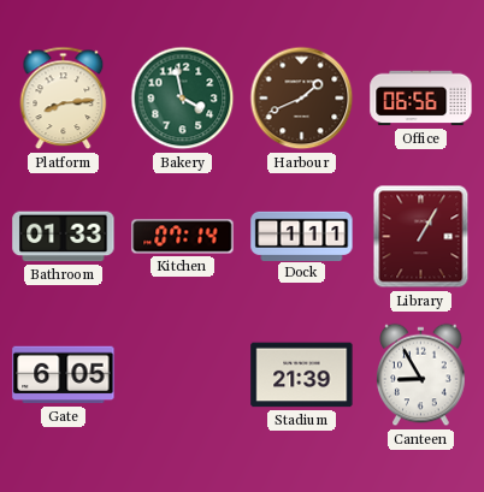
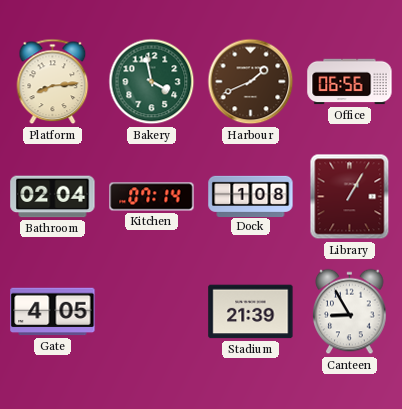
Bathroom: 01:33 -> 02:04 (53, 197)
Dock: 1:11 -> 1:08 (251, 196)
Gate: 6:05 -> 4:05 (53, 312)
